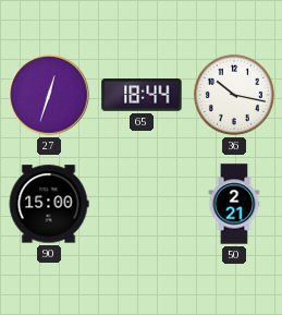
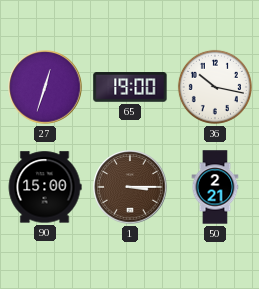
65: 18:44 -> 19:00 (130, 87)
1: none -> 3:15 (130, 187)
